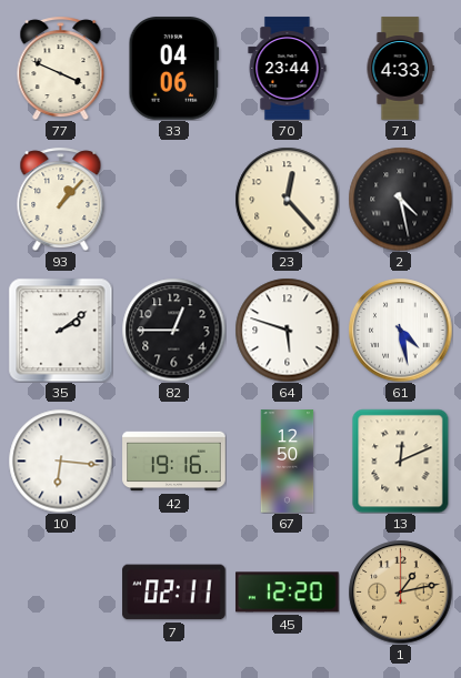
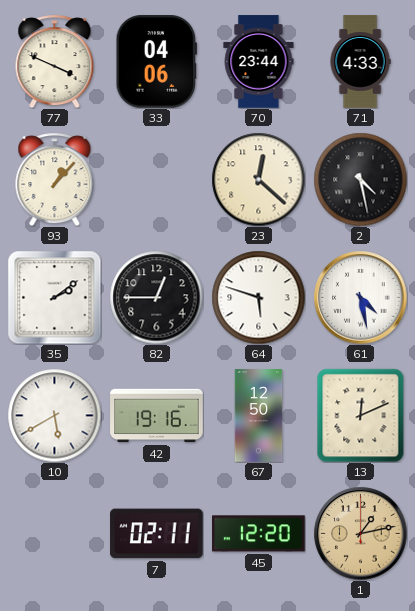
23: 12:23 -> 12:22 (258, 179)
10: 6:16 -> 5:40 (54, 415)
